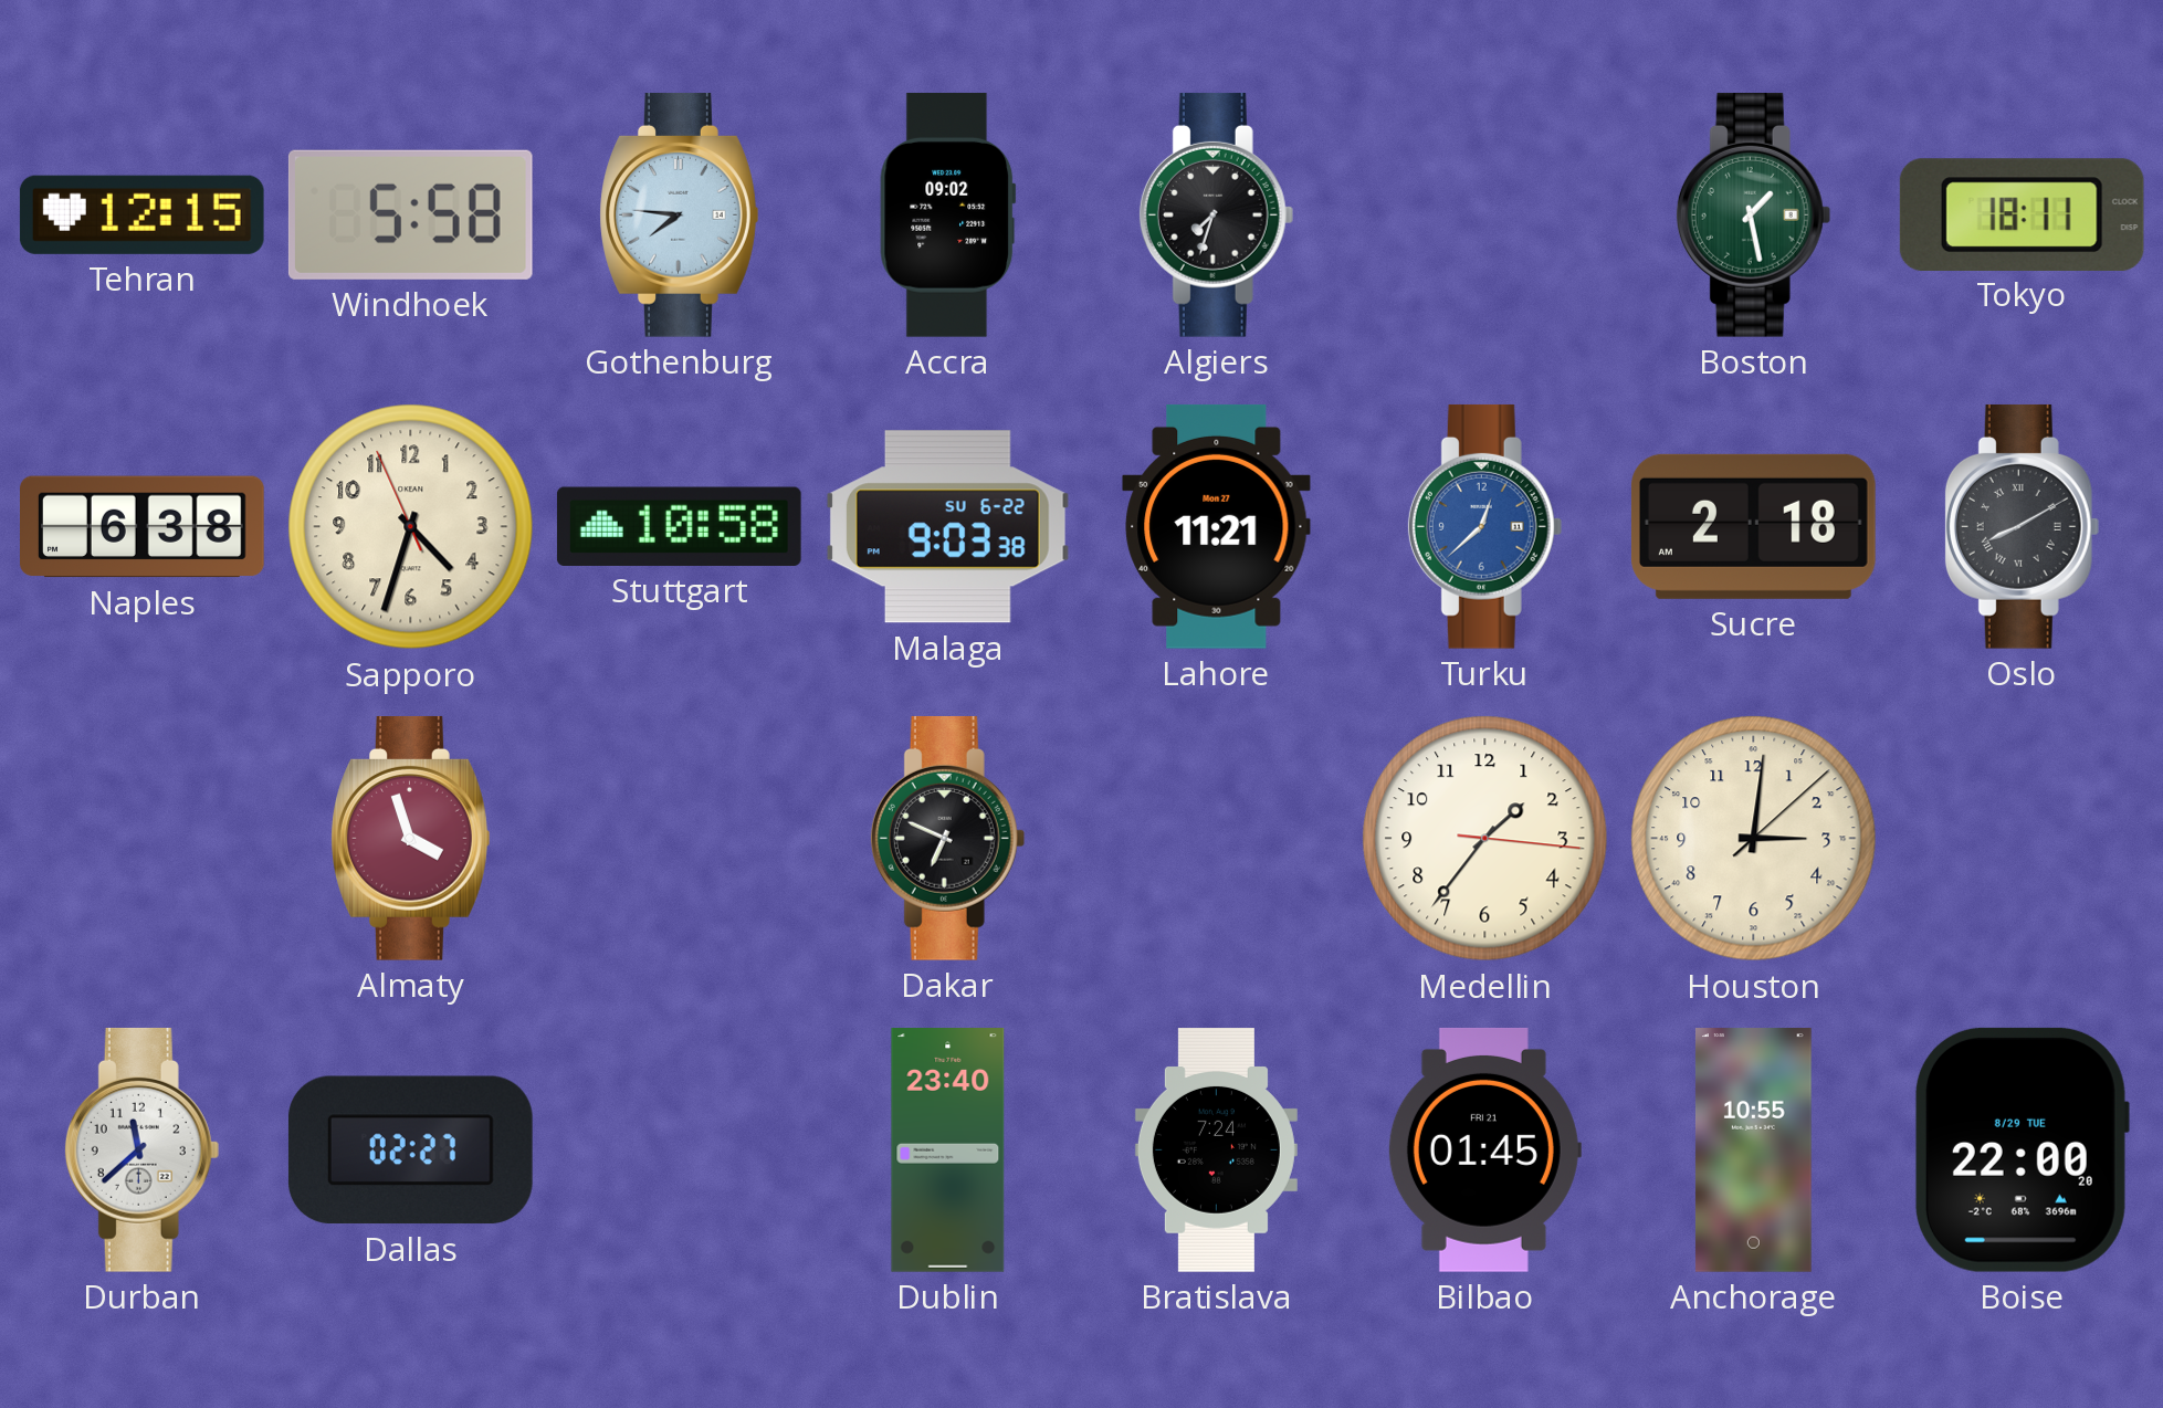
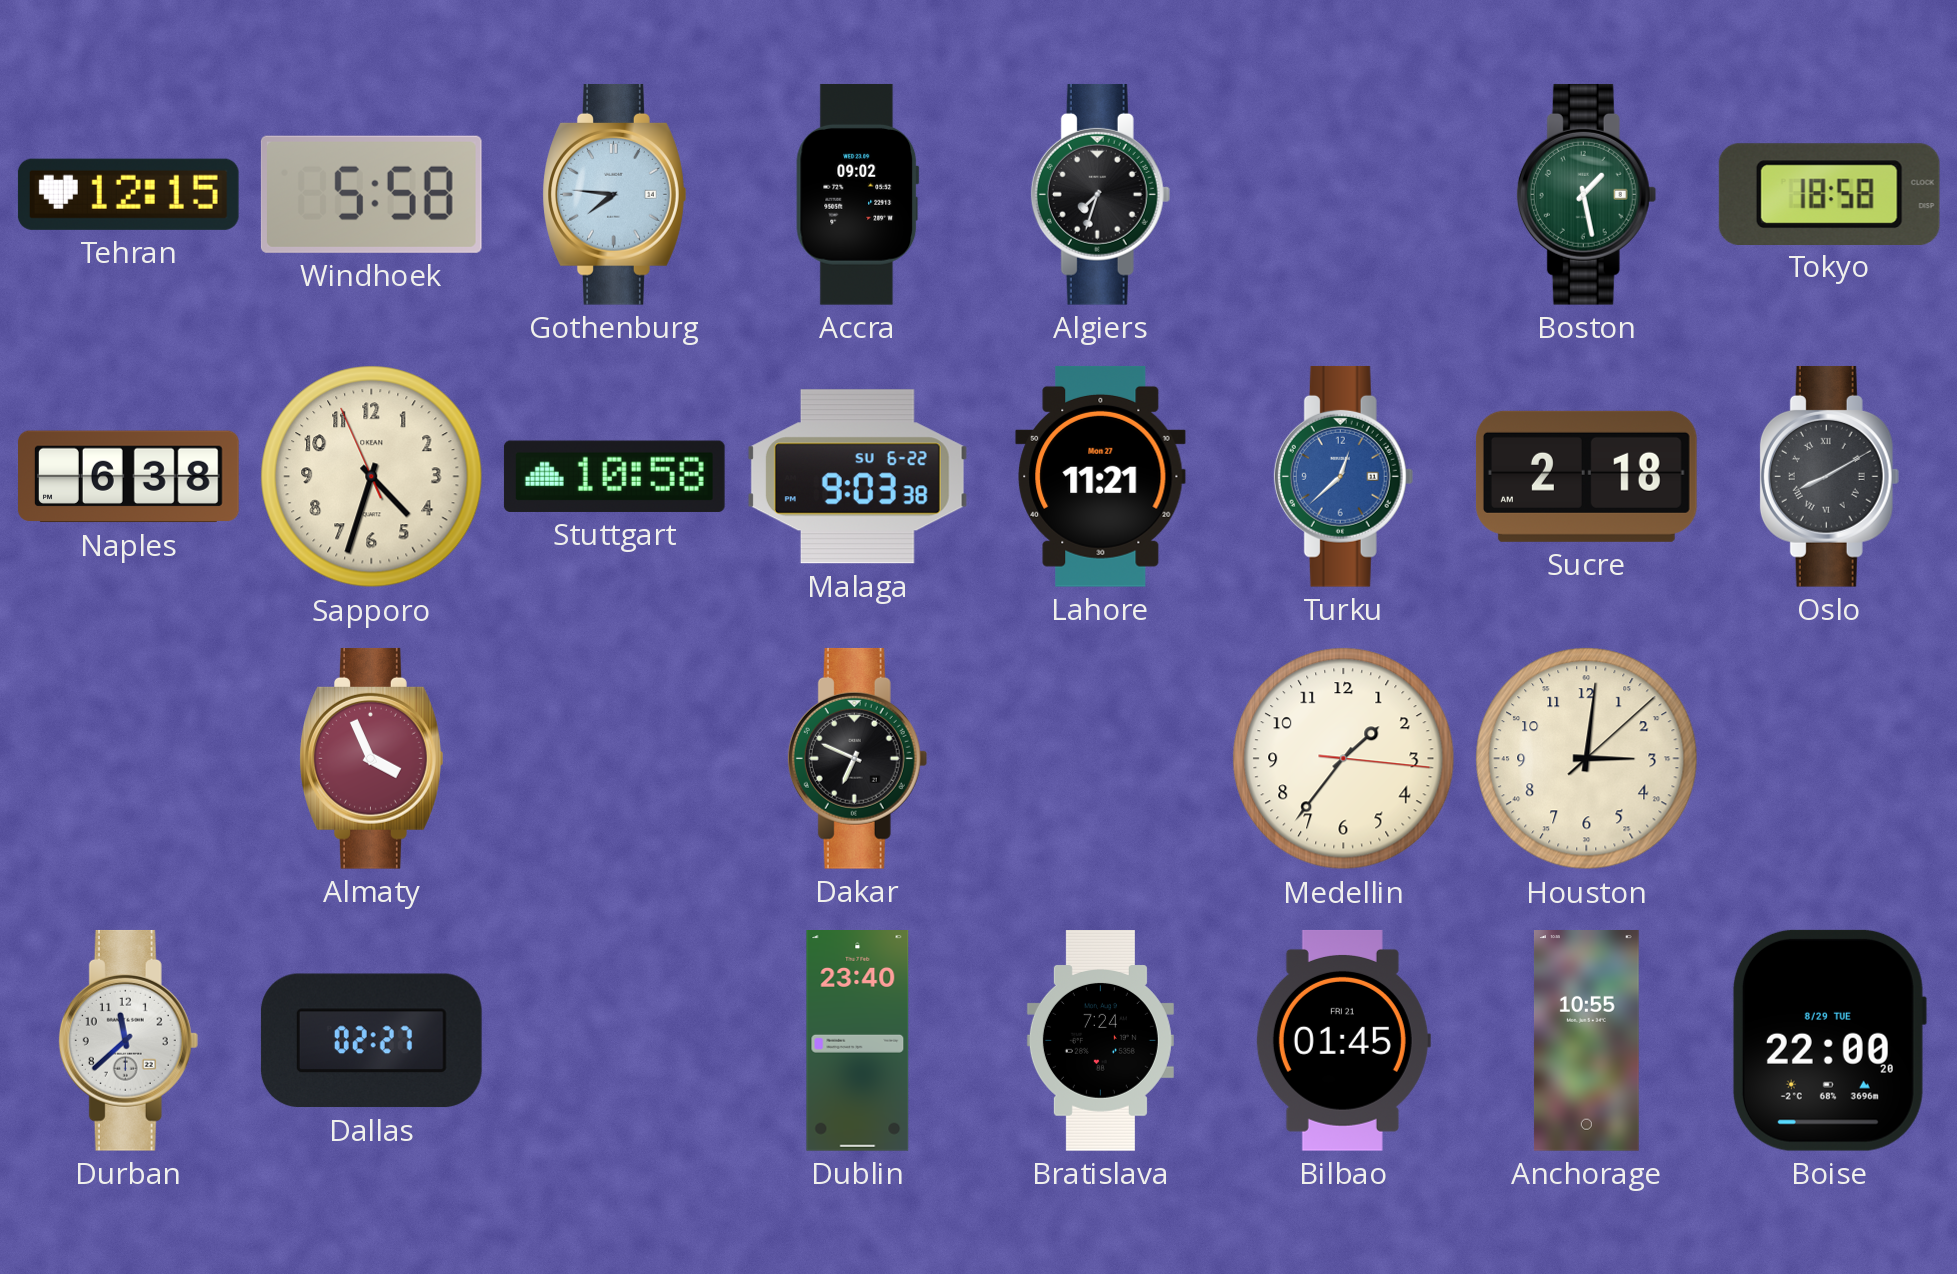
Tokyo: 18:11 -> 18:58 (1829, 194)
Almaty: 3:57 -> 3:56 (372, 758)
